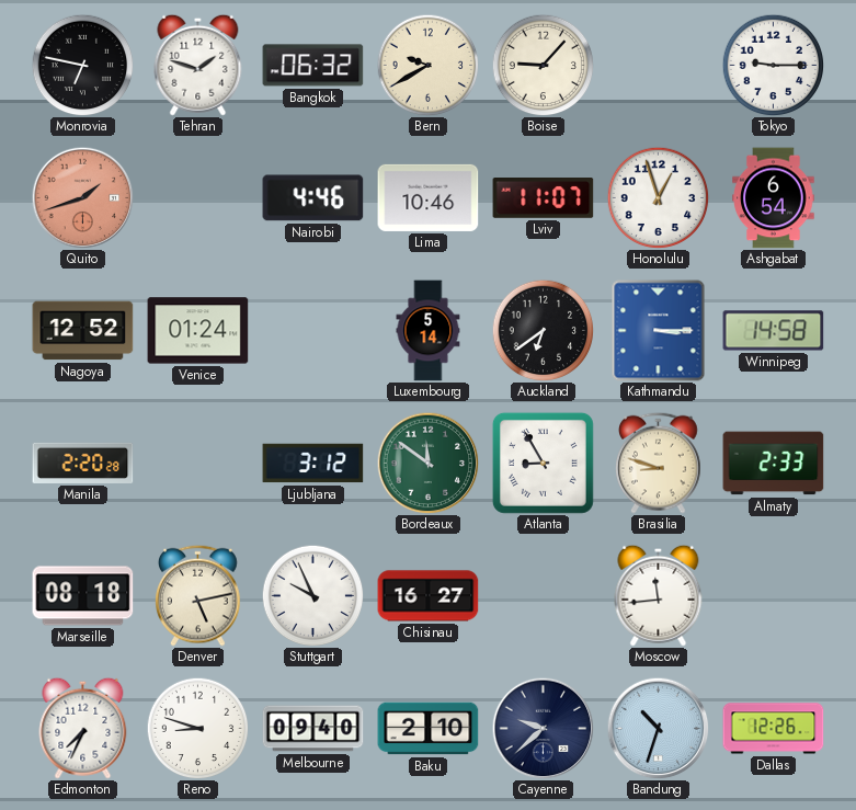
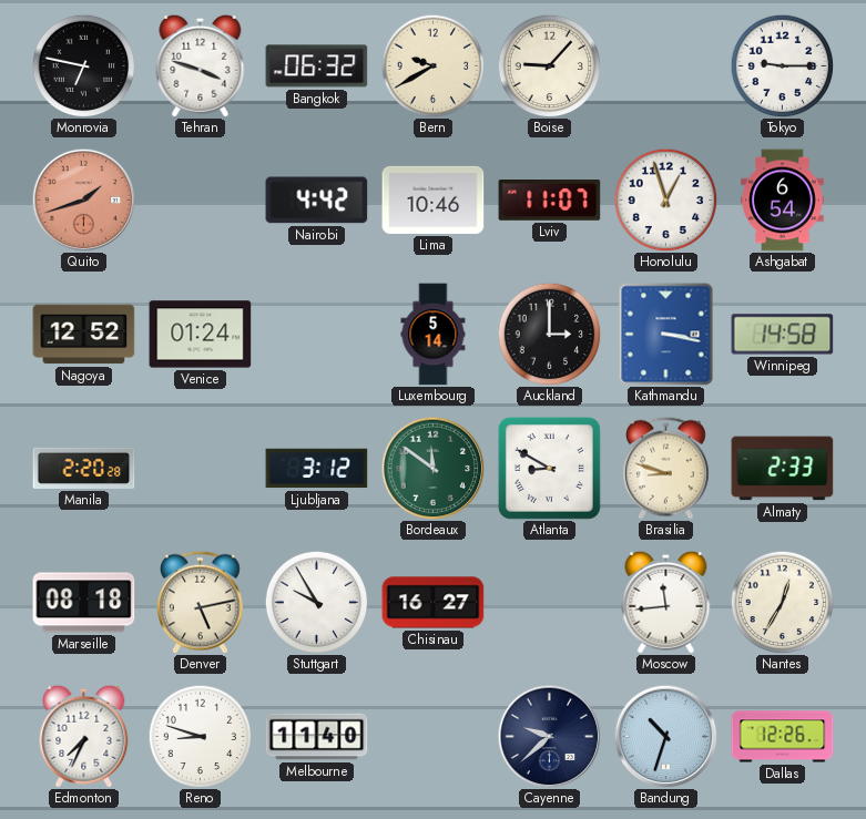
Tehran: 1:48 -> 3:48 (201, 65)
Nairobi: 4:46 -> 4:42 (317, 201)
Auckland: 6:39 -> 3:00 (549, 334)
Kathmandu: 3:15 -> 3:17 (666, 335)
Atlanta: 8:55 -> 8:50 (549, 468)
Stuttgart: 9:56 -> 9:55 (316, 602)
Nantes: none -> 12:35 (782, 602)
Melbourne: 09:40 -> 11:40 (317, 737)
Baku: 2:10 -> none (429, 729)
